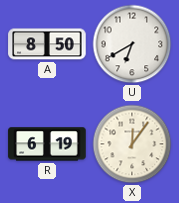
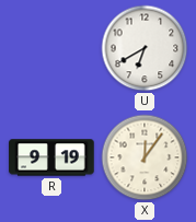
A: 8:50 -> none (47, 44)
R: 6:19 -> 9:19 (51, 157)
